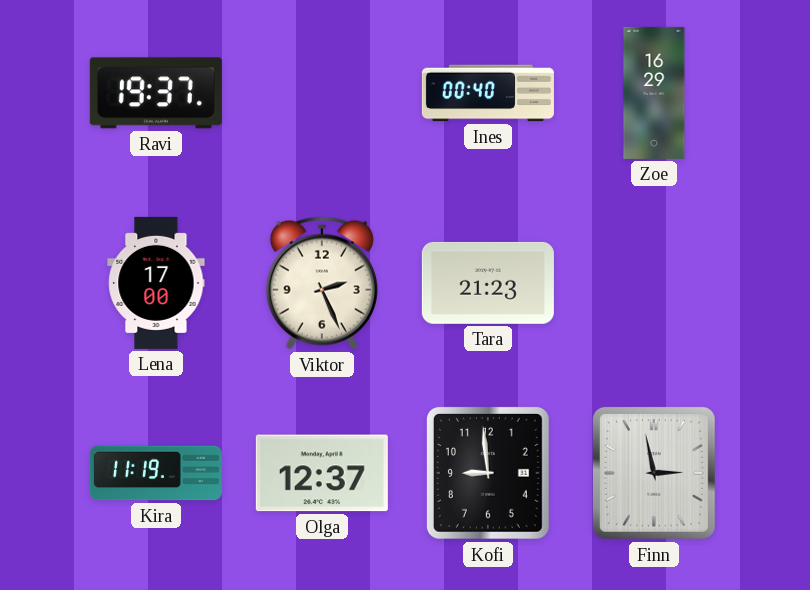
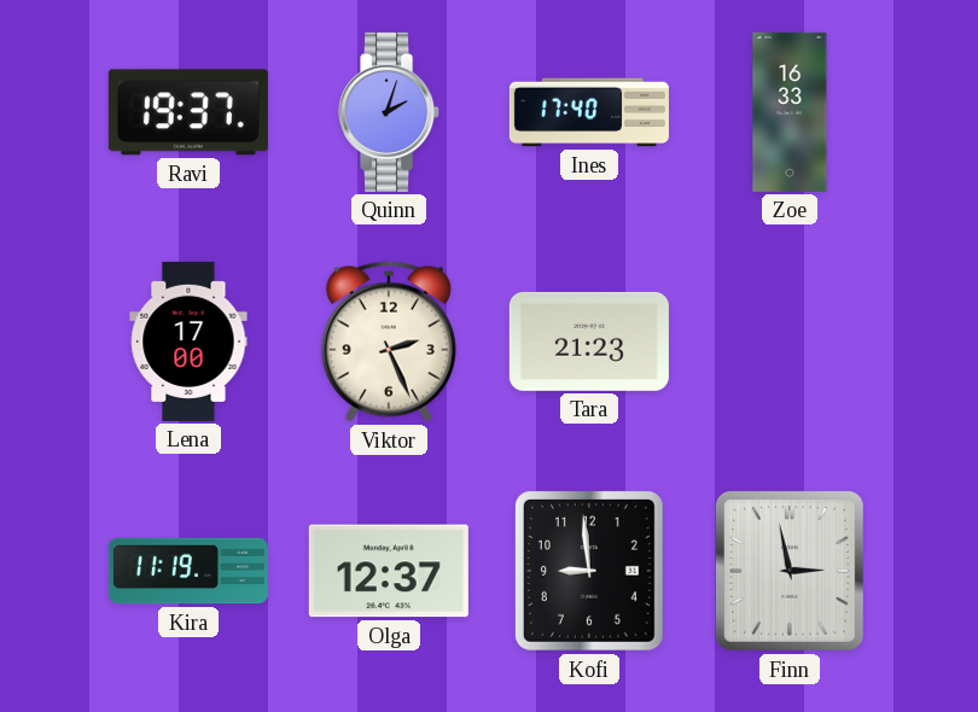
Quinn: none -> 2:03 (390, 112)
Ines: 00:40 -> 17:40 (589, 112)
Zoe: 16:29 -> 16:33 (790, 112)
